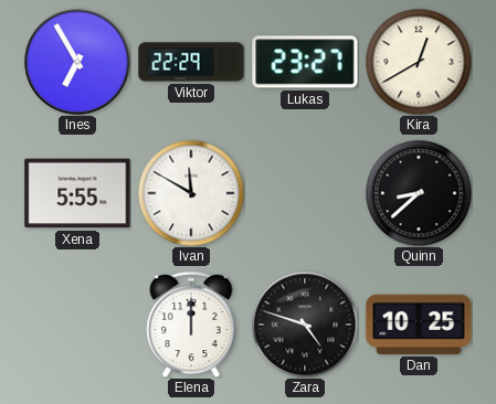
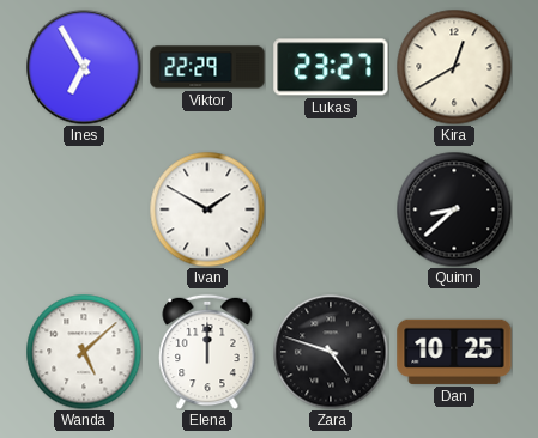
Xena: 5:55 -> none (77, 193)
Ivan: 11:50 -> 1:50 (207, 209)
Wanda: none -> 5:08 (84, 352)
